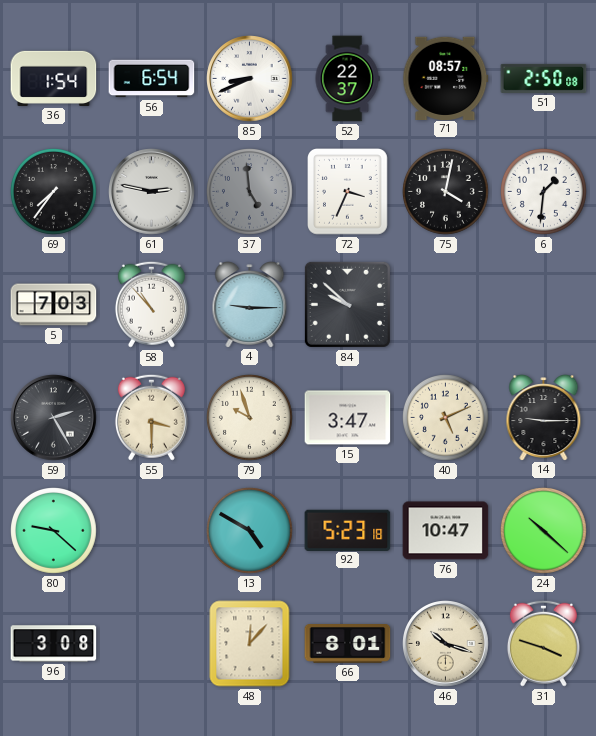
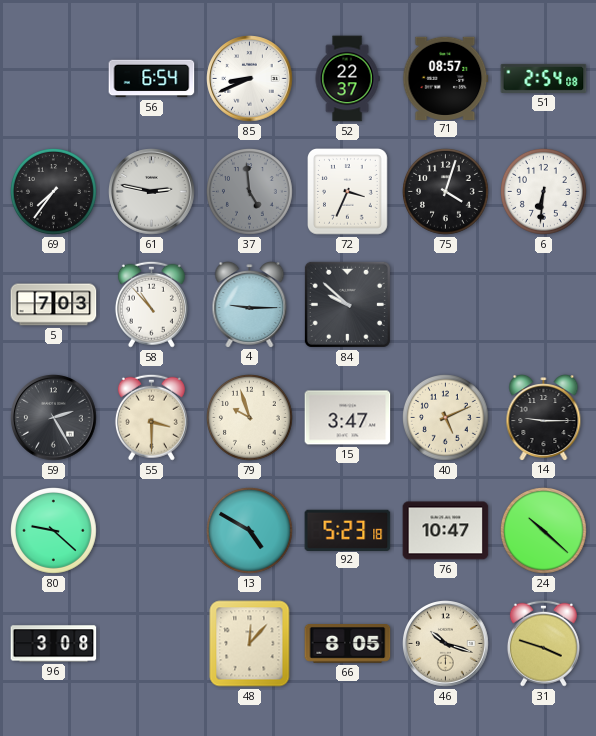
36: 1:54 -> none (54, 78)
51: 2:50 -> 2:54 (544, 78)
75: 4:02 -> 4:03 (446, 192)
6: 1:31 -> 6:31 (544, 192)
66: 8:01 -> 8:05 (348, 644)
